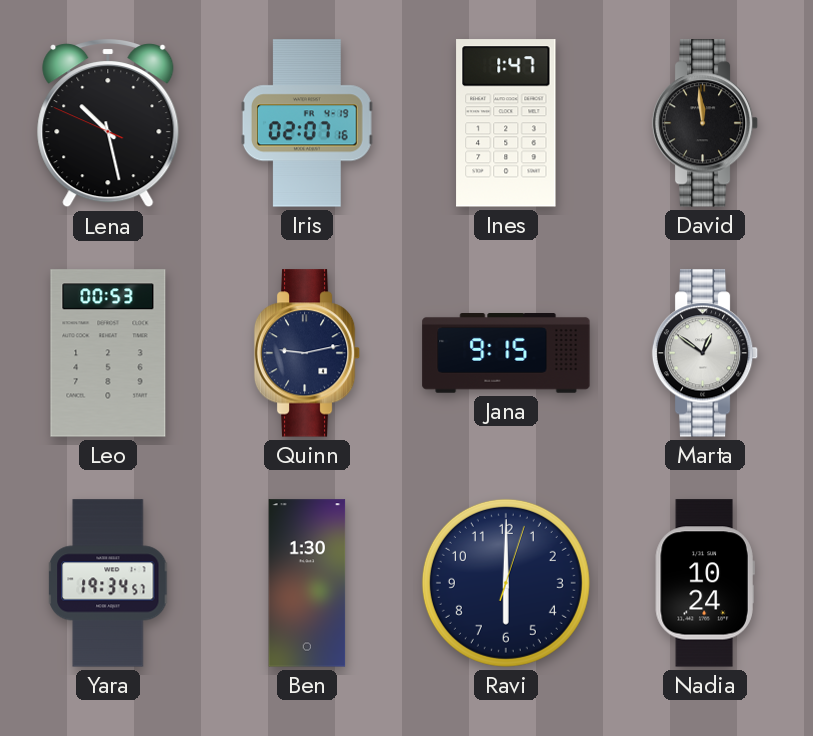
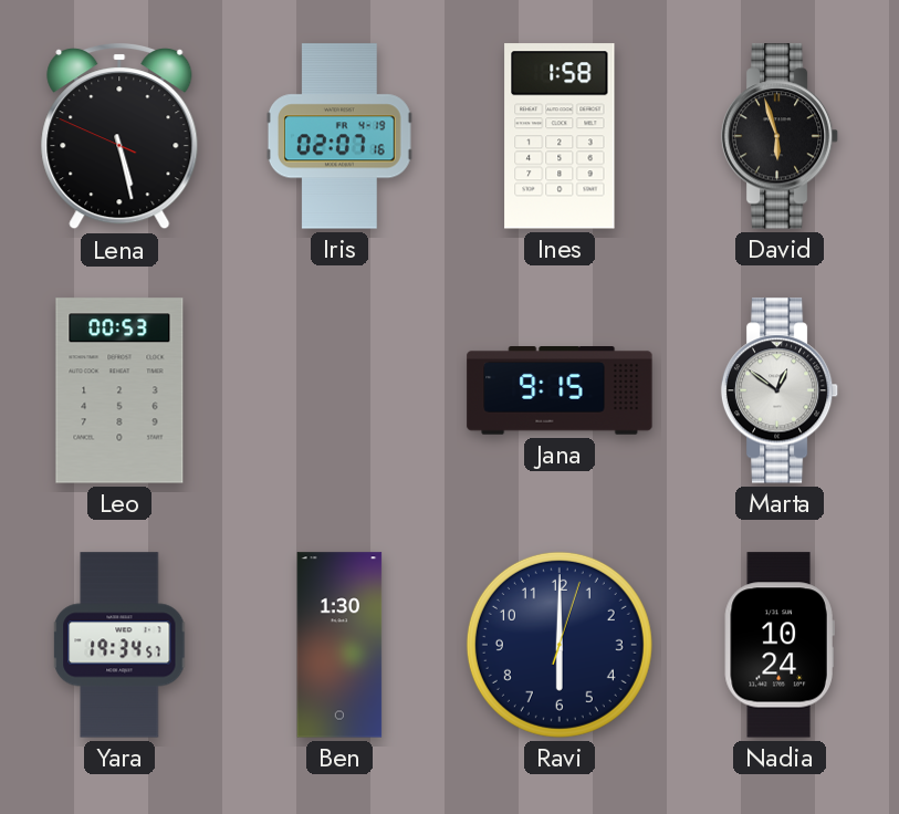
Lena: 10:27 -> 5:27 (119, 137)
Ines: 1:47 -> 1:58 (560, 136)
David: 11:59 -> 5:57 (780, 136)
Quinn: 9:13 -> none (307, 353)
